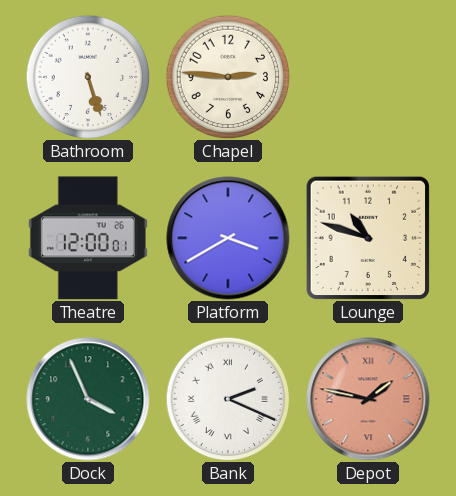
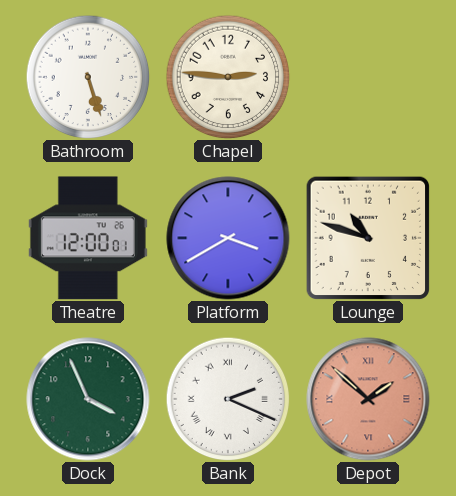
Depot: 1:47 -> 1:52 (368, 399)
